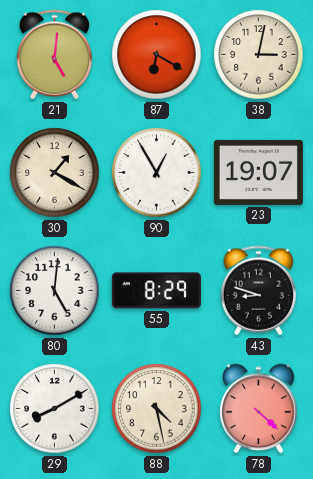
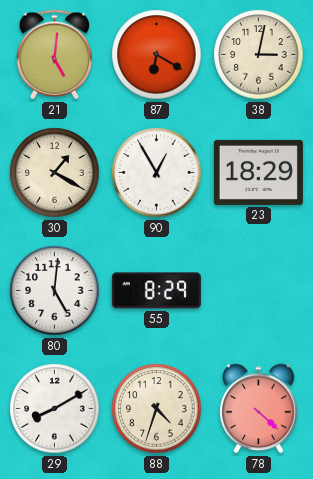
23: 19:07 -> 18:29 (258, 172)
43: 8:48 -> none (258, 291)
88: 4:28 -> 4:33 (157, 409)
